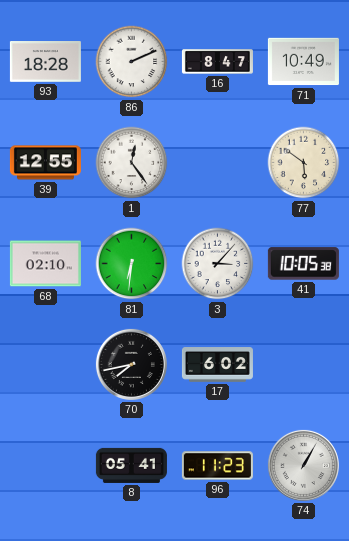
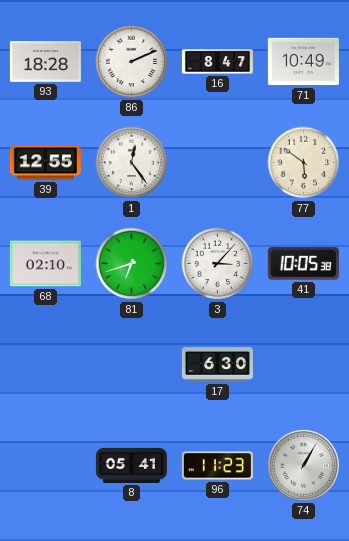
81: 6:31 -> 6:42 (132, 264)
70: 7:43 -> none (131, 364)
17: 6:02 -> 6:30 (217, 365)
